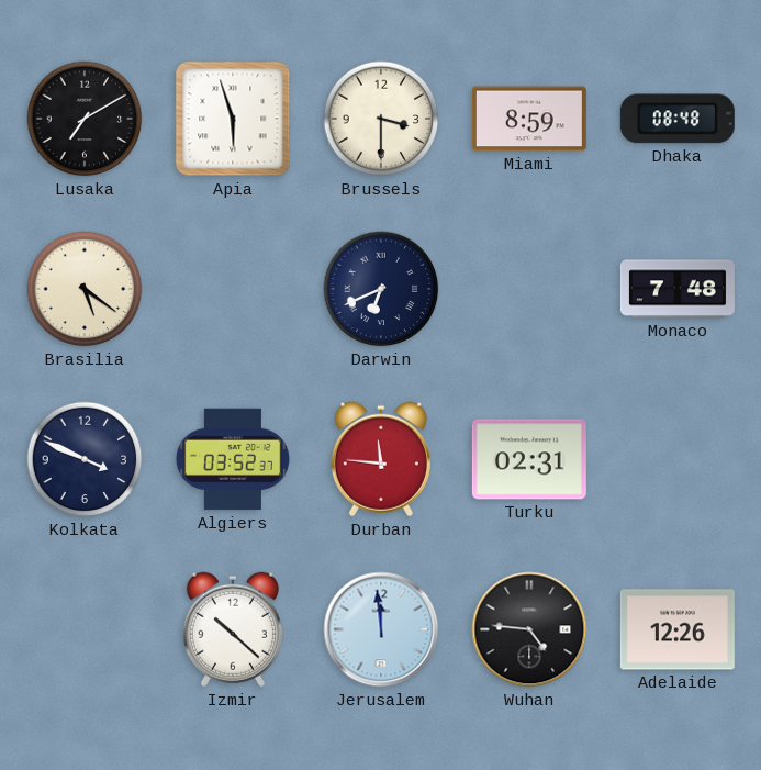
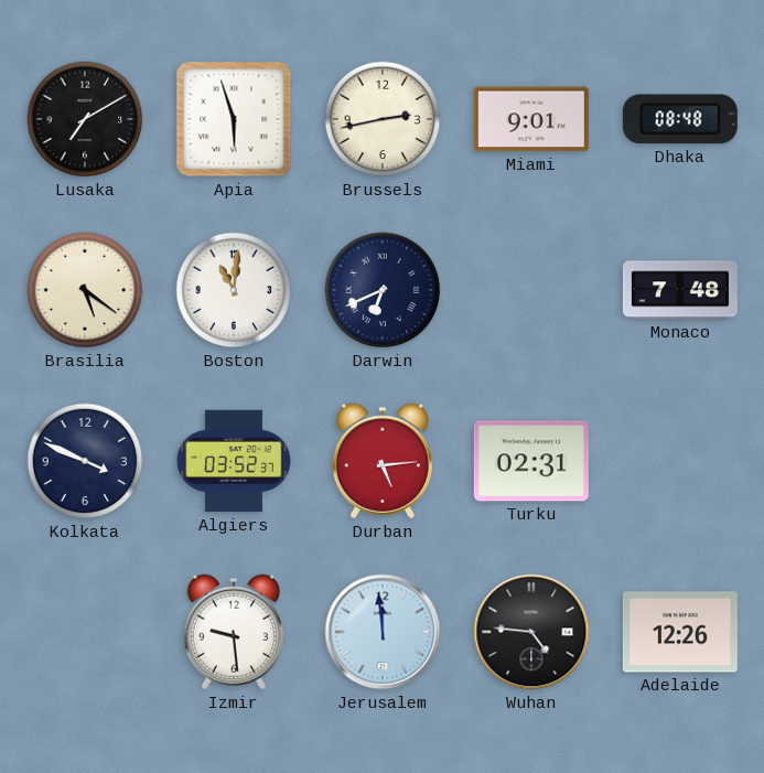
Brussels: 3:30 -> 2:43 (383, 119)
Miami: 8:59 -> 9:01 (531, 119)
Boston: none -> 11:01 (234, 290)
Durban: 11:46 -> 5:14 (383, 461)
Izmir: 10:22 -> 9:29 (234, 632)
